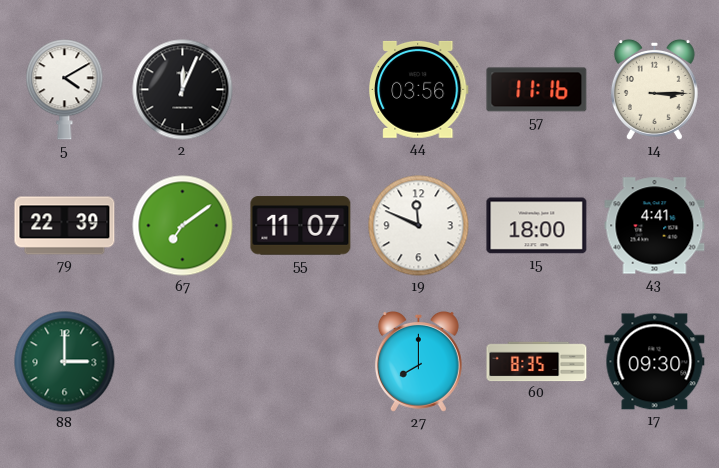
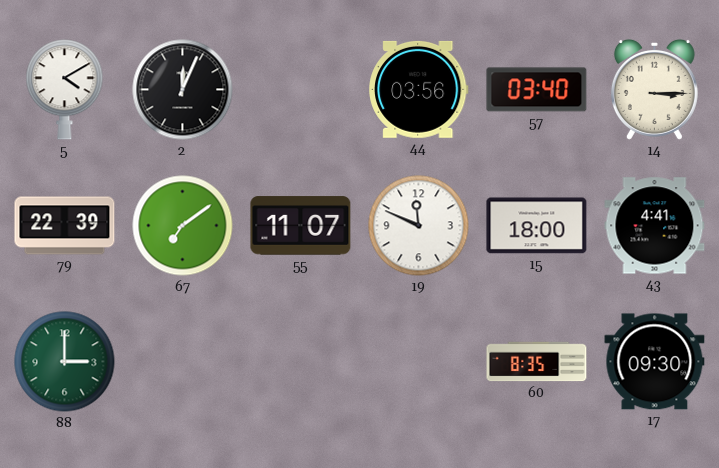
57: 11:16 -> 03:40 (537, 90)
27: 8:00 -> none (418, 361)
